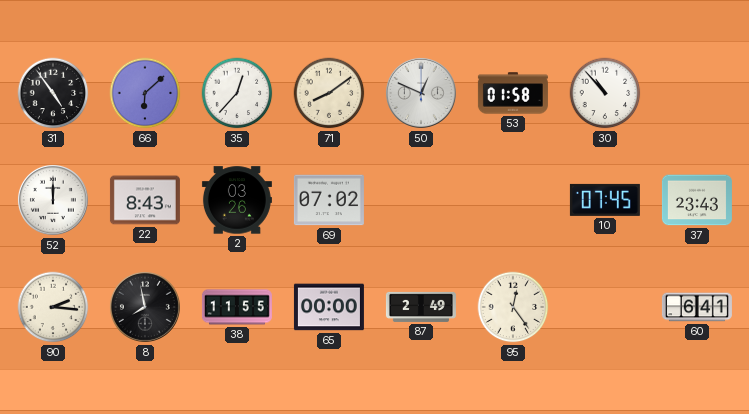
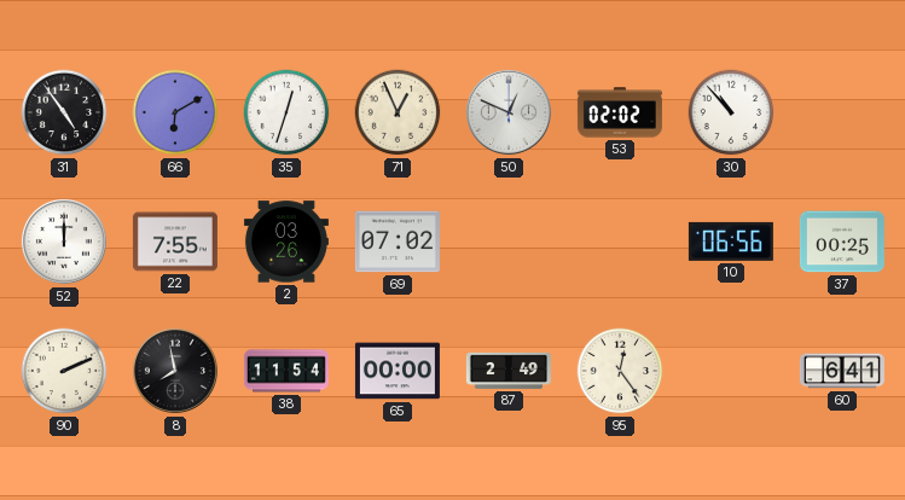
66: 6:08 -> 6:10 (175, 112)
35: 12:37 -> 12:33 (286, 112)
71: 8:09 -> 12:56 (398, 112)
53: 01:58 -> 02:02 (620, 112)
22: 8:43 -> 7:55 (175, 242)
10: 07:45 -> 06:56 (731, 242)
37: 23:43 -> 00:25 (842, 242)
90: 2:16 -> 2:11 (64, 371)
38: 11:55 -> 11:54 (286, 371)
